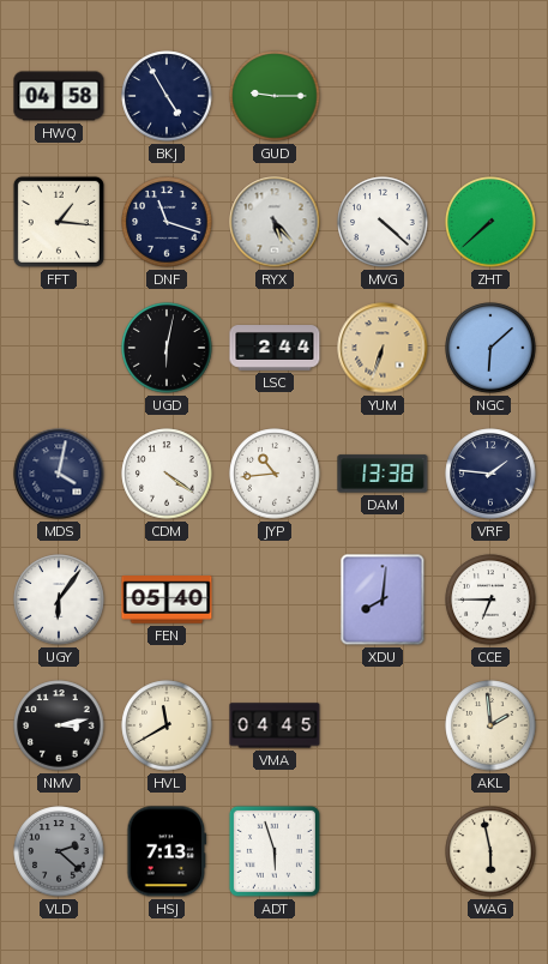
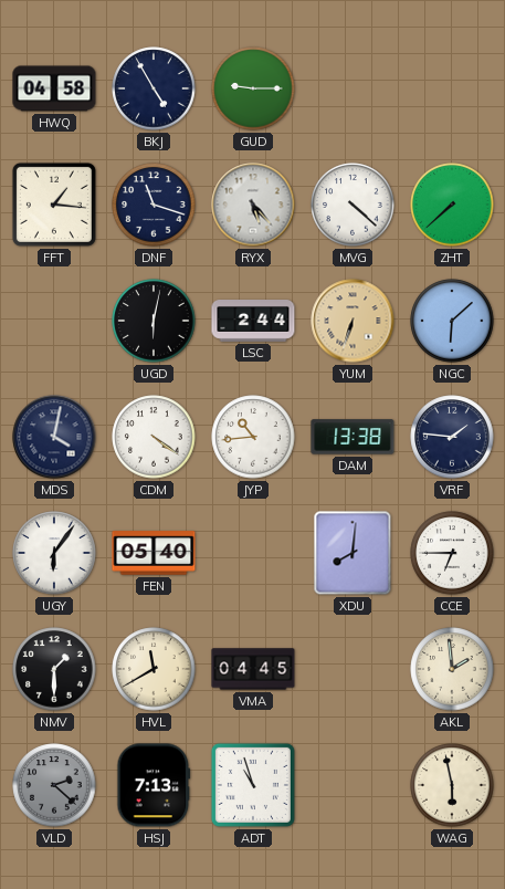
NMV: 3:13 -> 1:30 (54, 669)
ADT: 5:57 -> 10:57 (253, 785)
